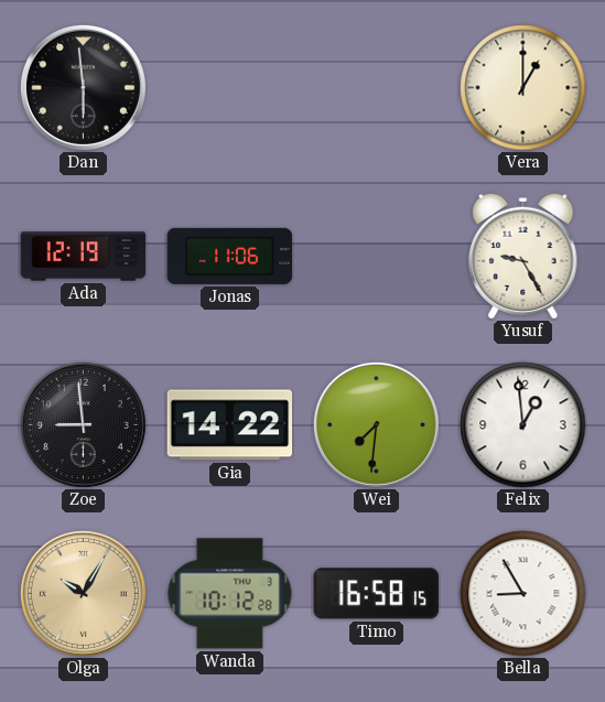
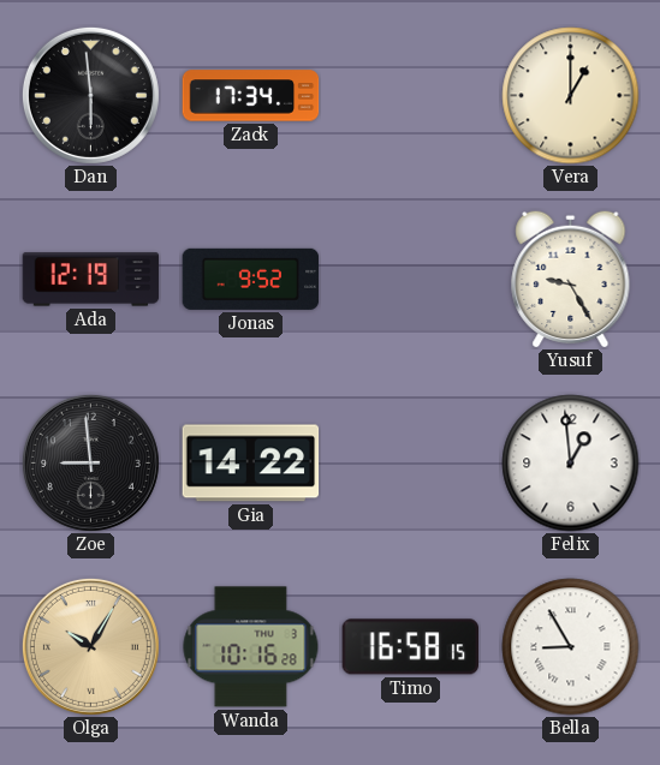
Zack: none -> 17:34 (251, 96)
Jonas: 11:06 -> 9:52 (251, 279)
Wei: 7:31 -> none (376, 424)
Wanda: 10:12 -> 10:16 (251, 647)
